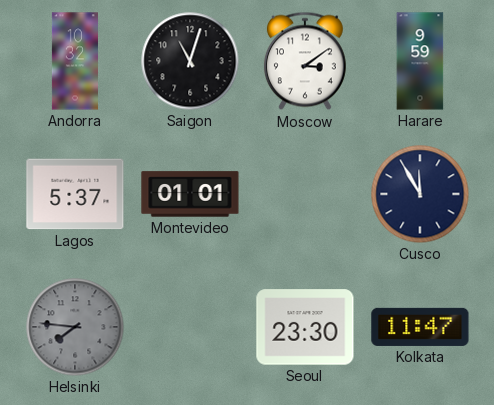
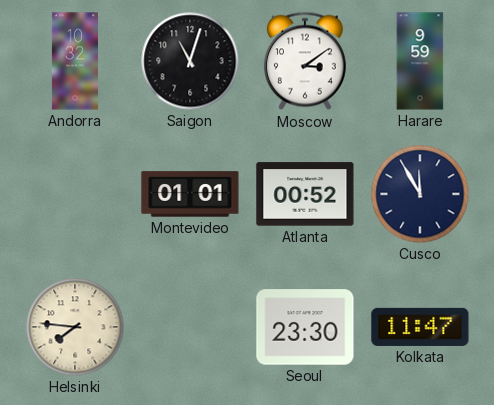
Lagos: 5:37 -> none (75, 194)
Atlanta: none -> 00:52 (305, 194)
Helsinki dial: grey -> cream (75, 327)
